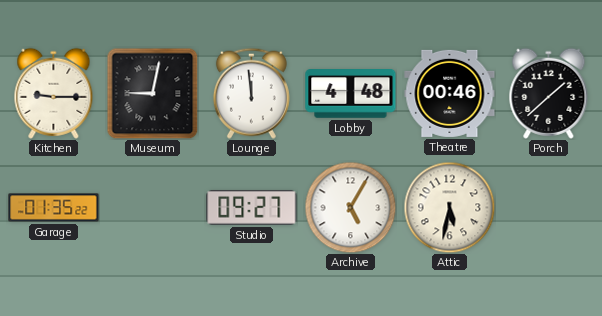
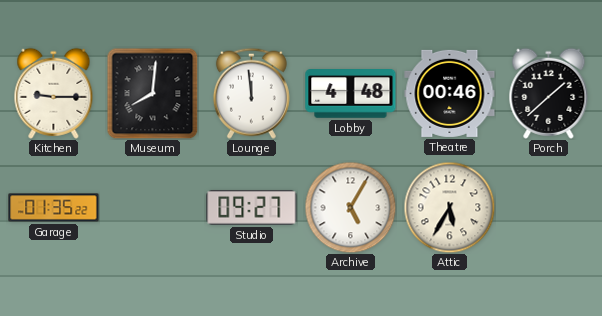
Museum: 9:02 -> 8:01 (152, 94)
Attic: 5:32 -> 5:35 (449, 207)
